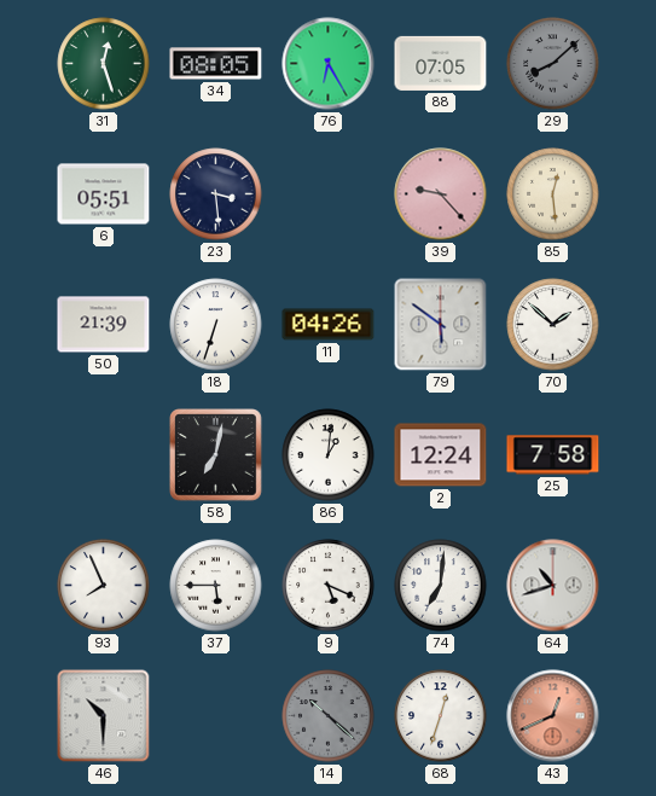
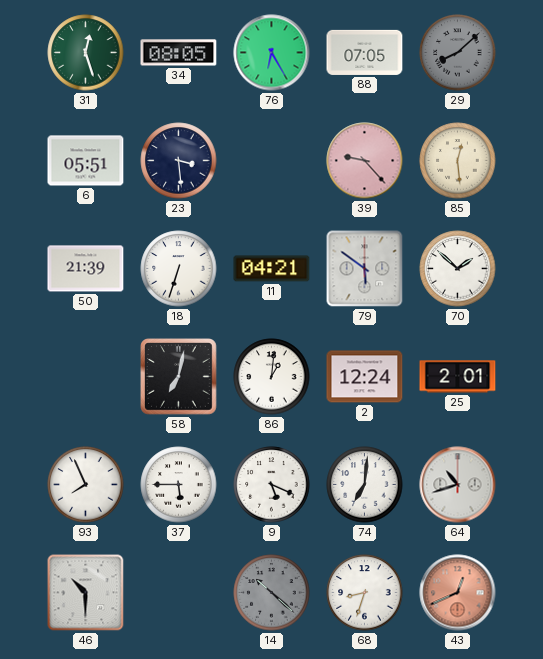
11: 04:26 -> 04:21 (272, 269)
25: 7:58 -> 2:01 (458, 377)
68: 12:33 -> 8:33 (365, 593)
